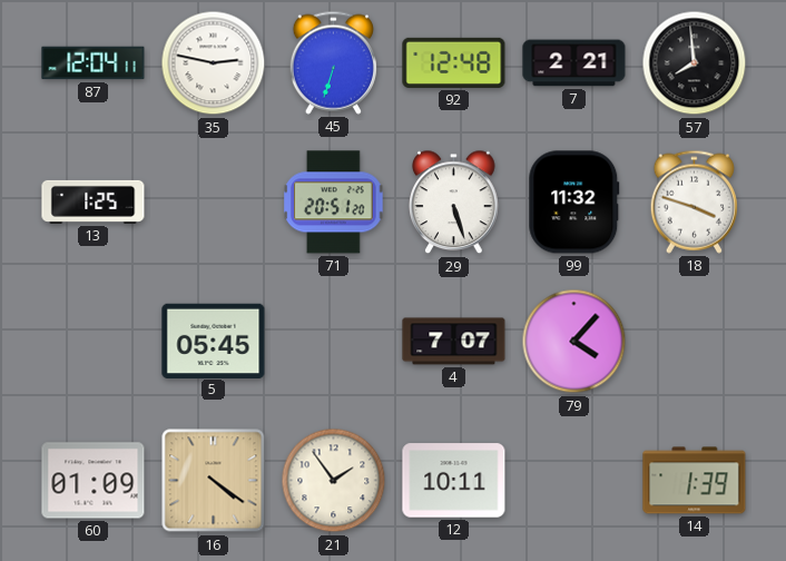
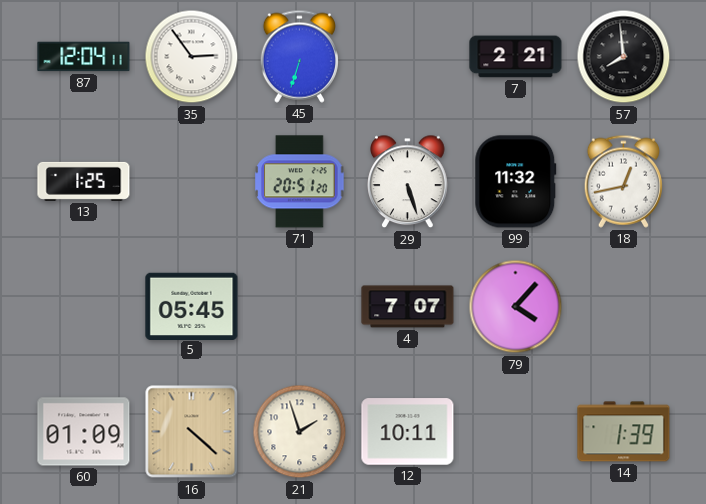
35: 2:47 -> 2:54 (192, 57)
92: 12:48 -> none (454, 62)
18: 3:48 -> 12:43 (623, 181)
16: 4:21 -> 4:22 (192, 432)
21: 1:54 -> 1:57 (300, 432)
